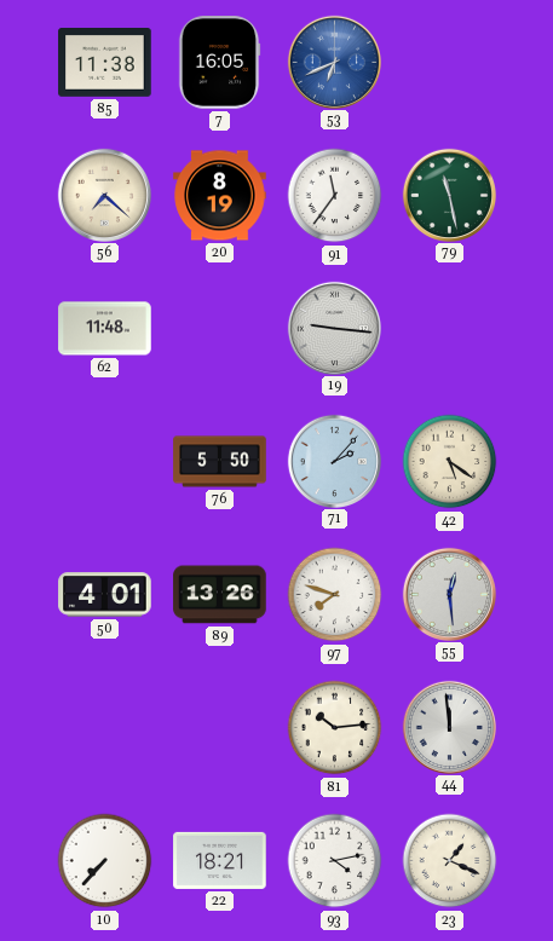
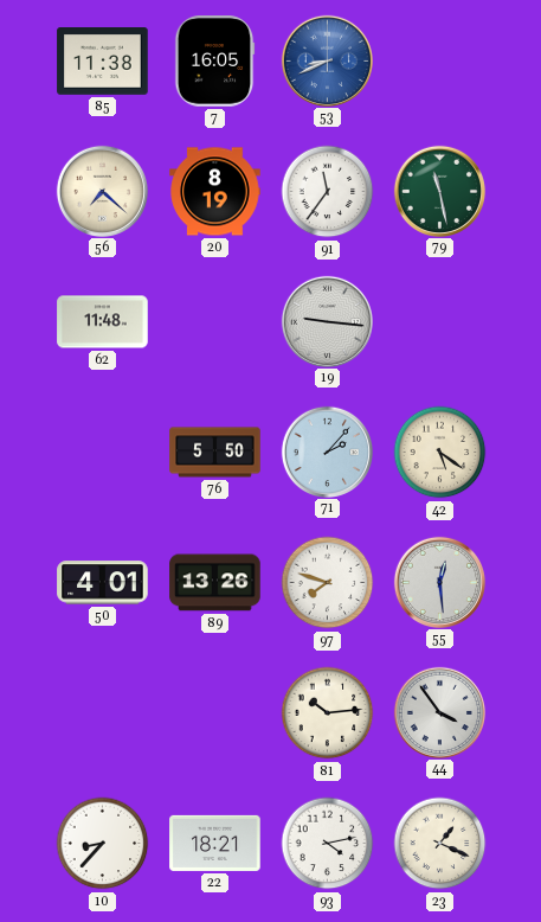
53: 6:41 -> 8:41 (327, 60)
44: 11:59 -> 3:54 (439, 712)
10: 7:37 -> 8:37 (103, 844)
